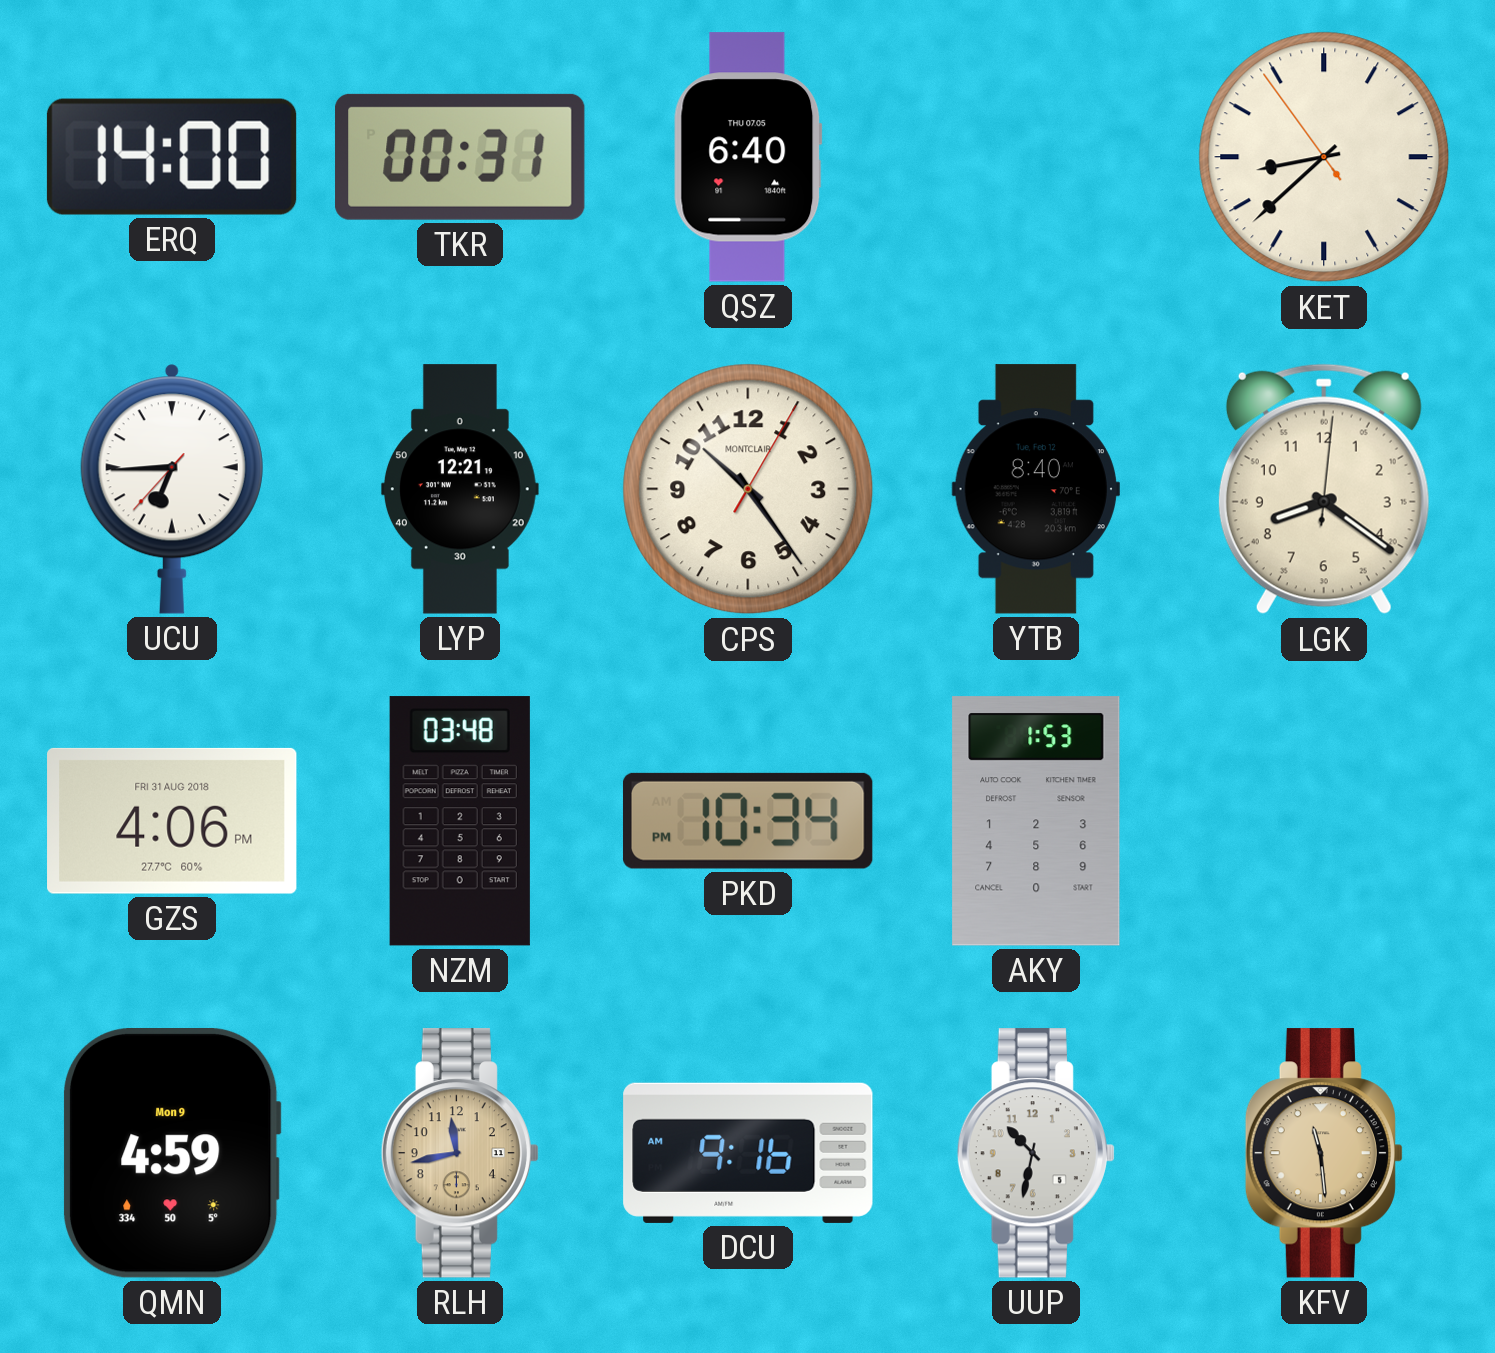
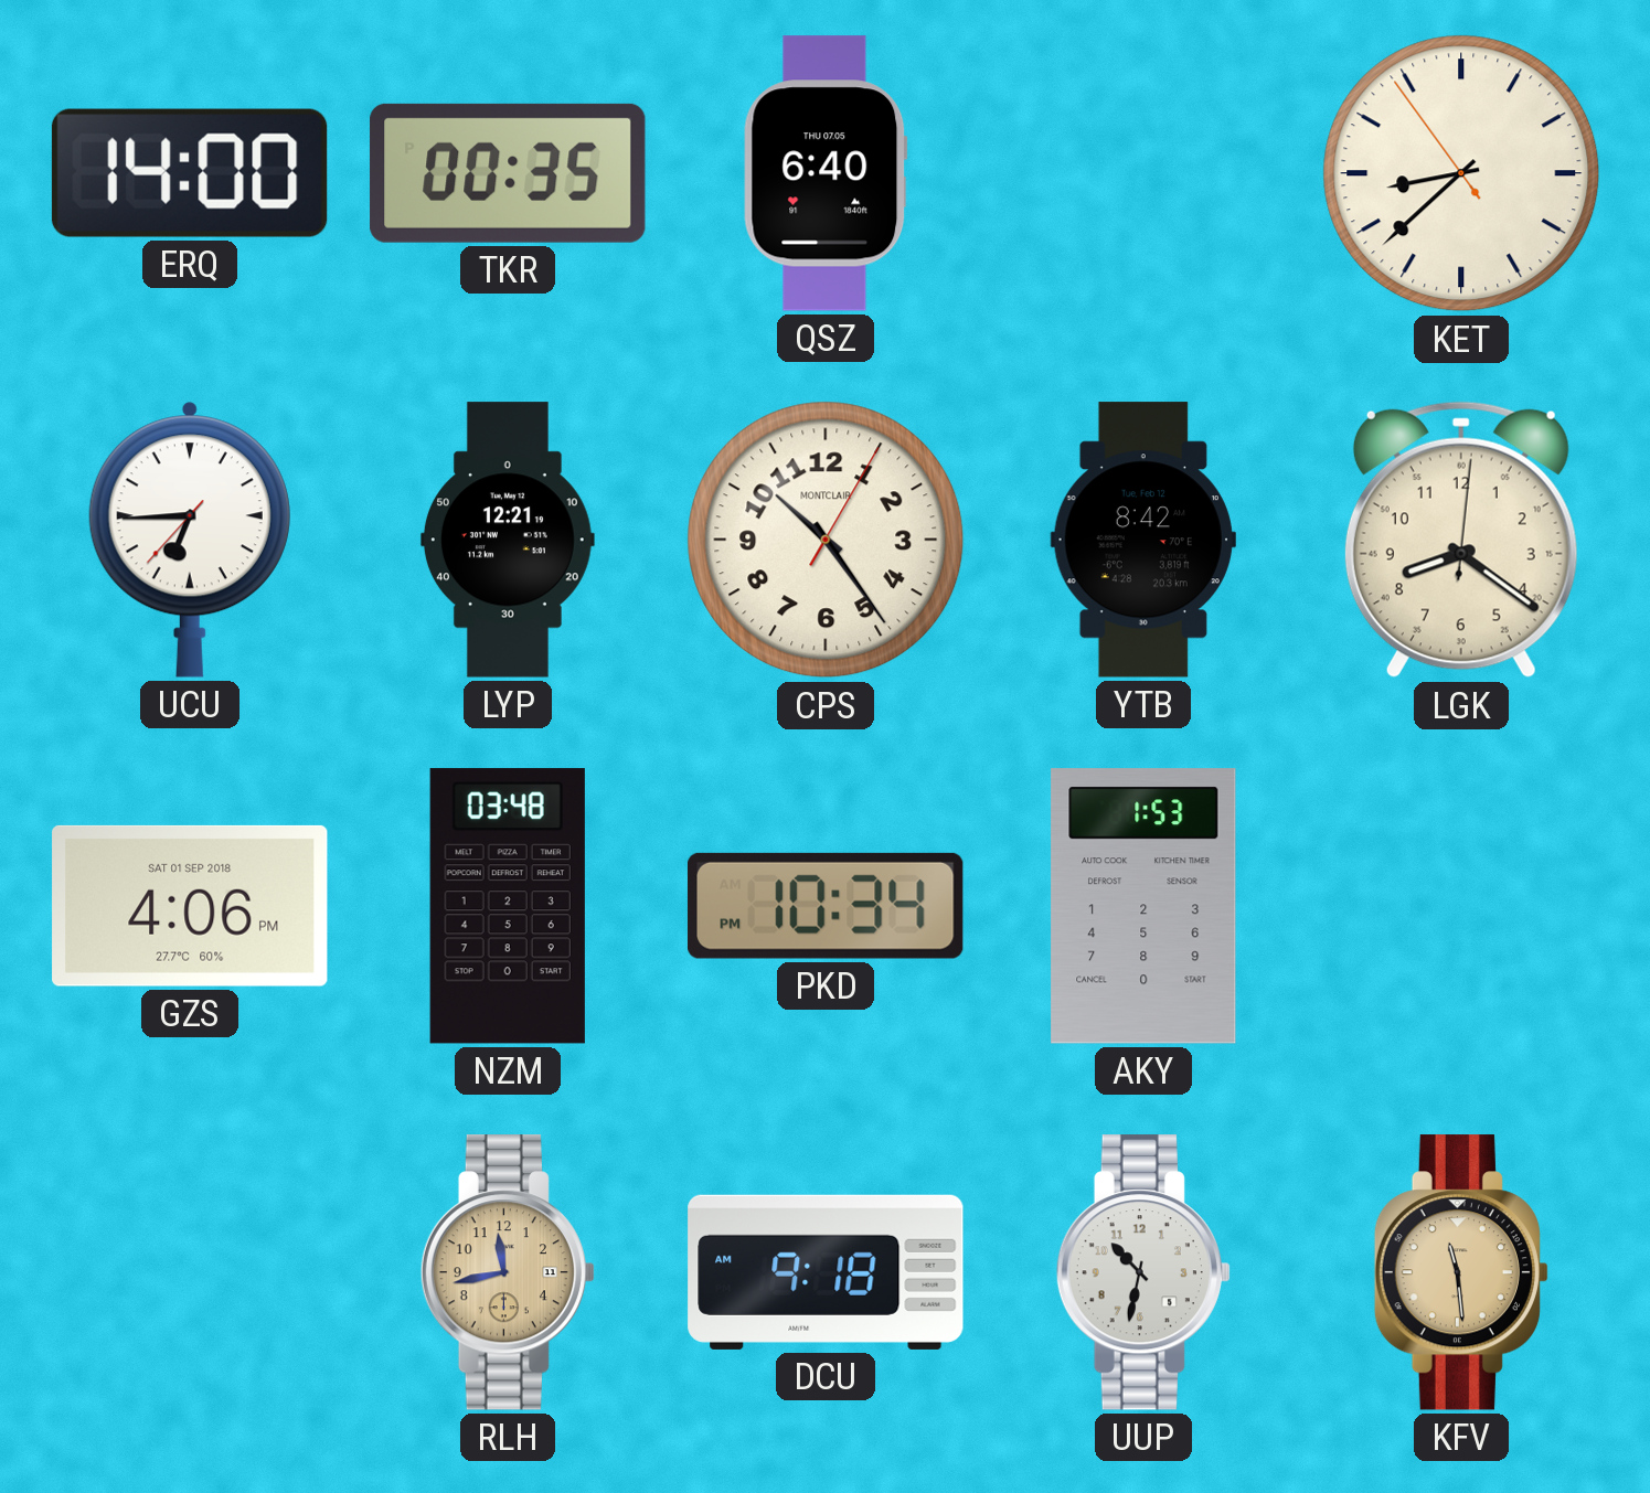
TKR: 00:31 -> 00:35 (508, 173)
YTB: 8:40 -> 8:42 (1143, 540)
GZS date: FRI 31 AUG 2018 -> SAT 01 SEP 2018 (190, 906)
QMN: 4:59 -> none (172, 1154)
DCU: 9:16 -> 9:18 (826, 1272)
